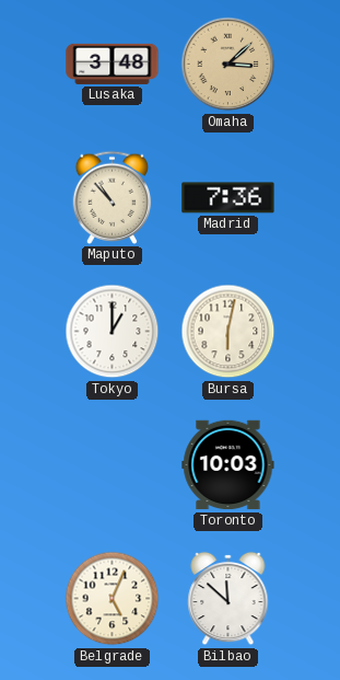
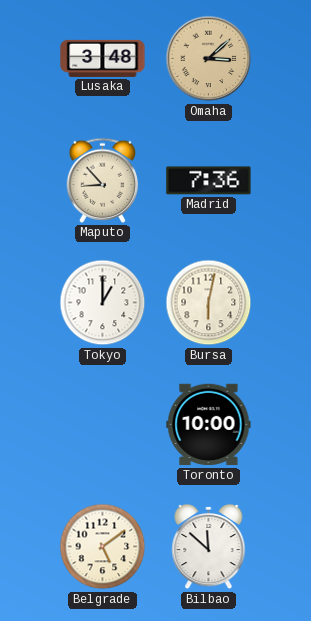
Maputo: 10:53 -> 8:53 (103, 180)
Toronto: 10:03 -> 10:00 (209, 425)
Belgrade: 5:04 -> 5:09 (103, 547)
